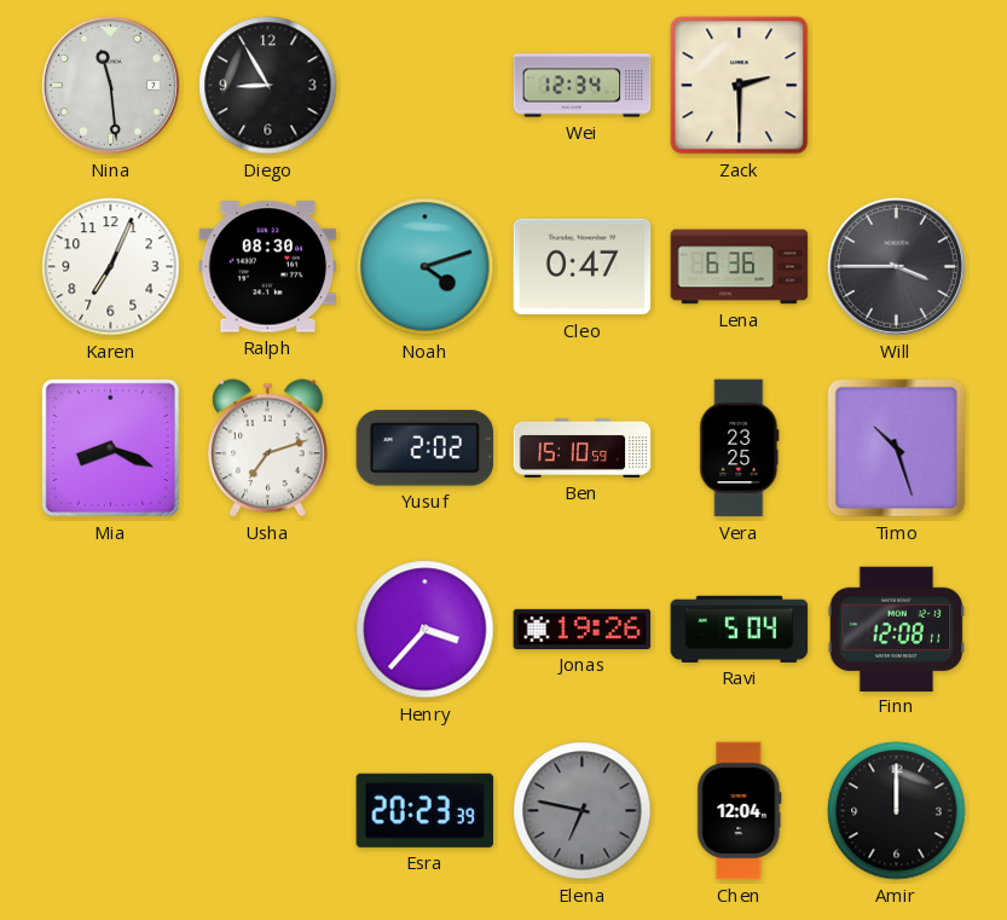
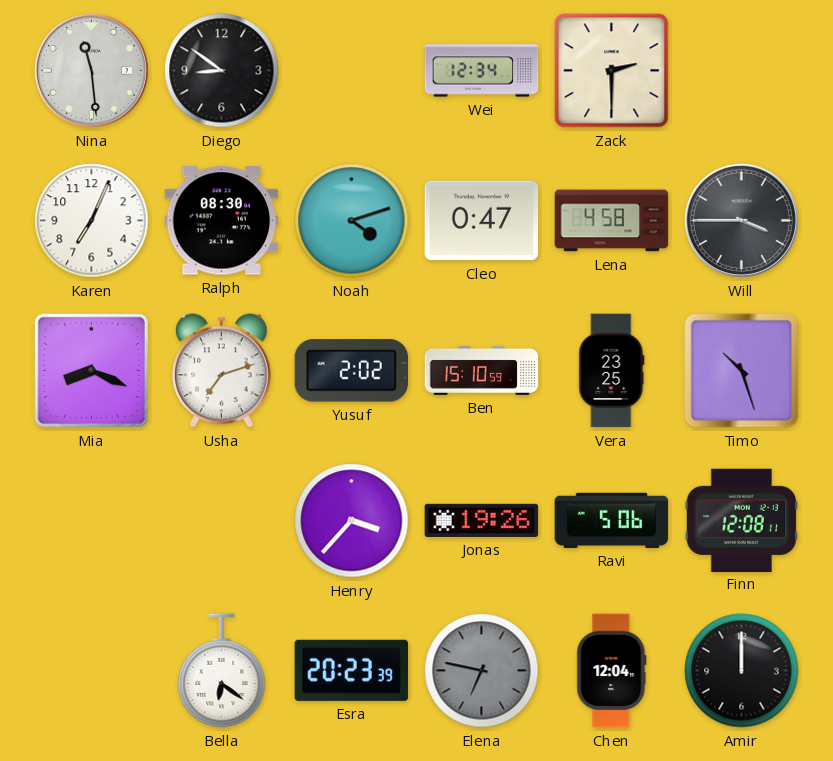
Diego: 8:55 -> 8:51 (222, 71)
Lena: 6:36 -> 4:58 (612, 221)
Ravi: 5:04 -> 5:06 (612, 520)
Bella: none -> 6:21 (222, 671)
